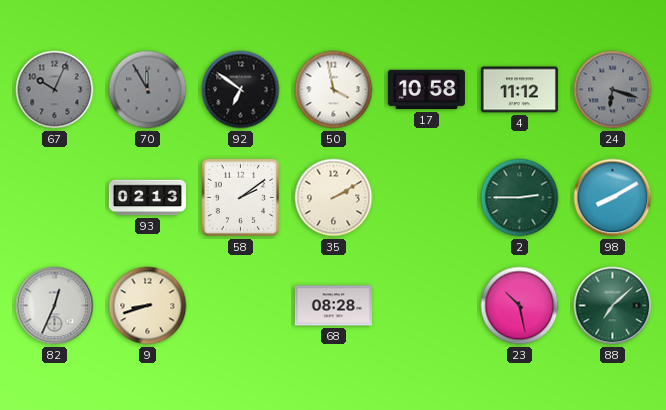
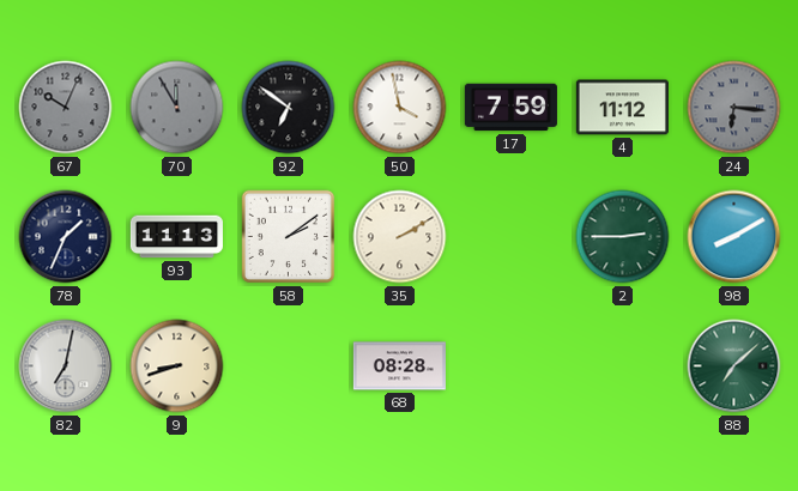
17: 10:58 -> 7:59 (510, 108)
24: 6:18 -> 6:16 (734, 108)
78: none -> 1:34 (66, 237)
93: 02:13 -> 11:13 (176, 237)
82: 12:34 -> 7:02 (66, 366)
23: 10:28 -> none (520, 306)
